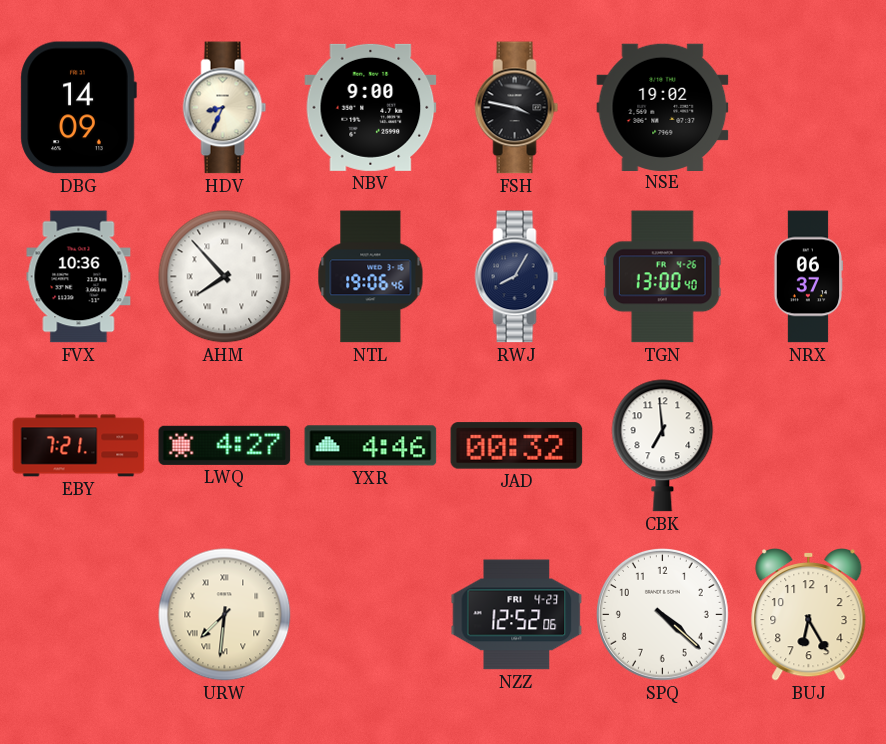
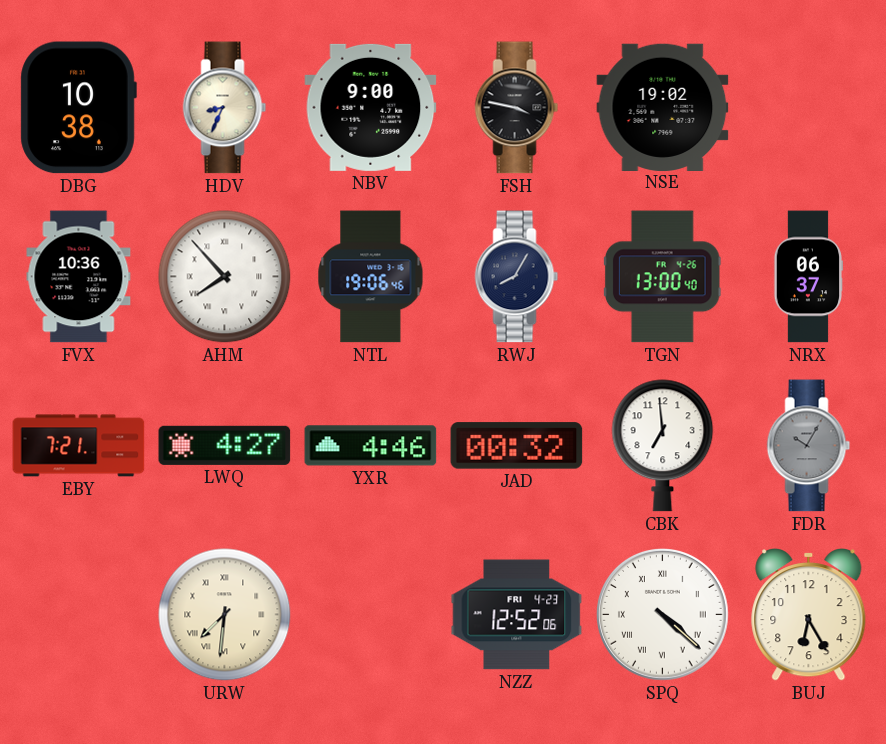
DBG: 14:09 -> 10:38 (78, 108)
FDR: none -> 10:05 (809, 446)
SPQ numerals: Arabic -> Roman (662, 614)
